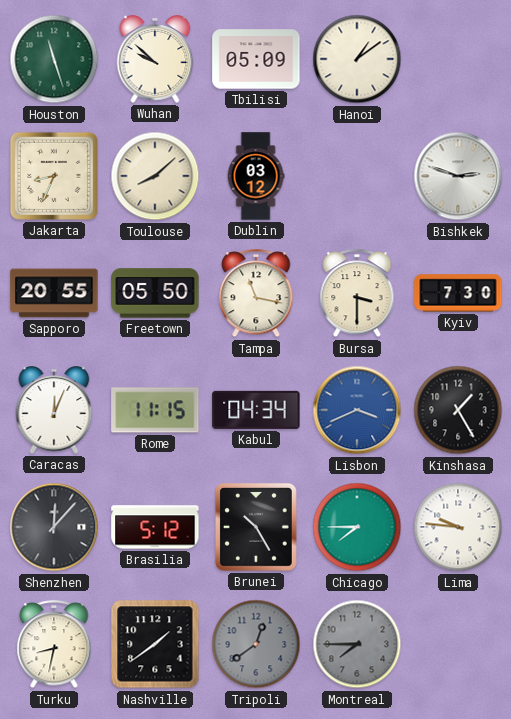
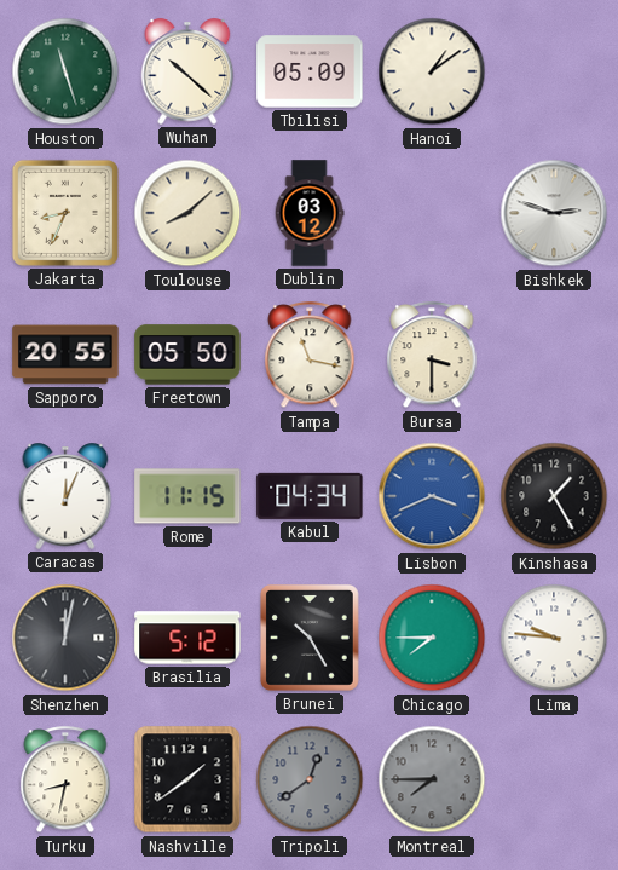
Wuhan: 9:52 -> 10:22 (187, 71)
Kyiv: 7:30 -> none (458, 293)
Shenzhen: 12:07 -> 12:02 (65, 638)
